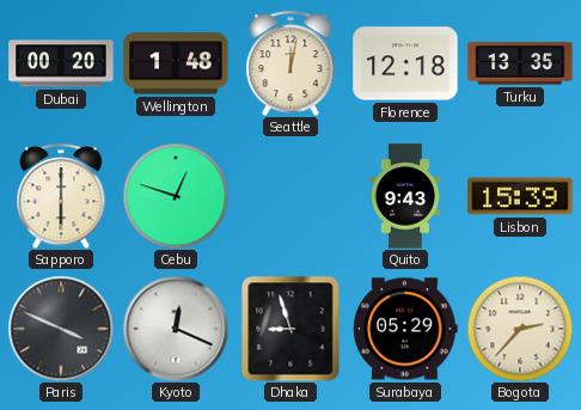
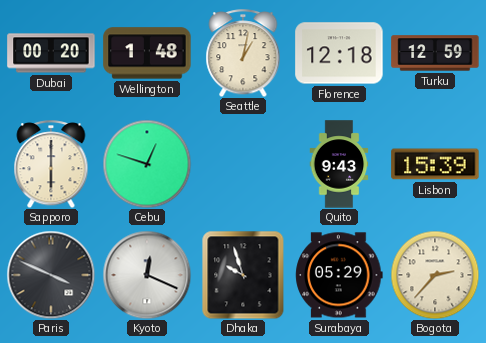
Seattle: 12:02 -> 1:02 (243, 53)
Turku: 13:35 -> 12:59 (435, 53)
Dhaka: 8:57 -> 9:57 (243, 275)
